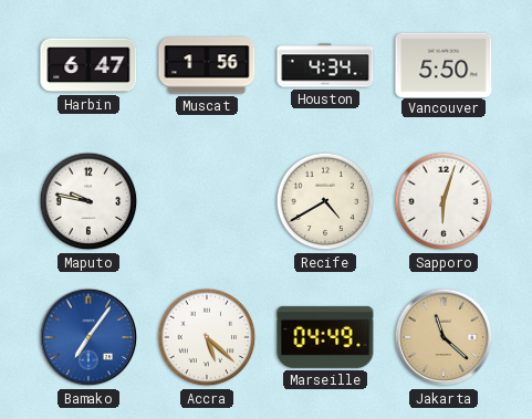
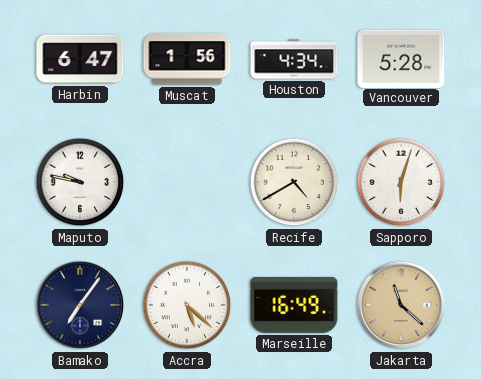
Vancouver: 5:50 -> 5:28 (401, 58)
Bamako dial: blue -> navy (80, 305)
Marseille: 04:49 -> 16:49 (294, 305)
